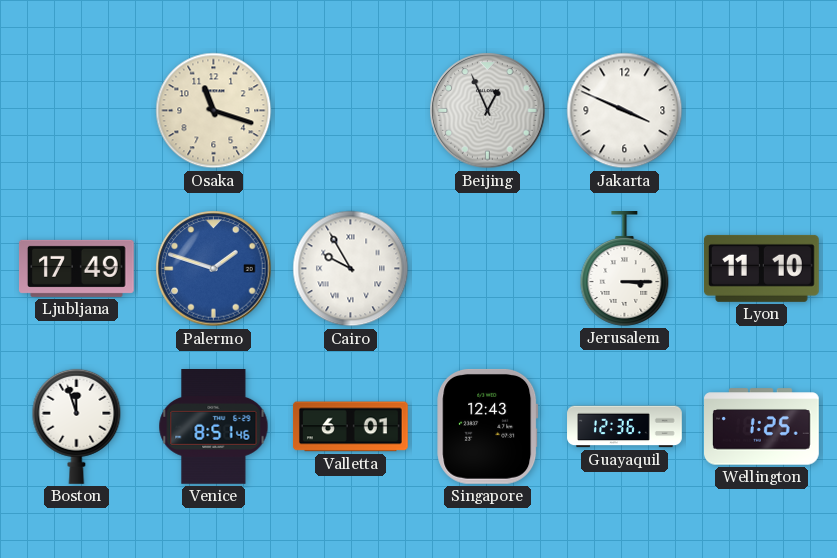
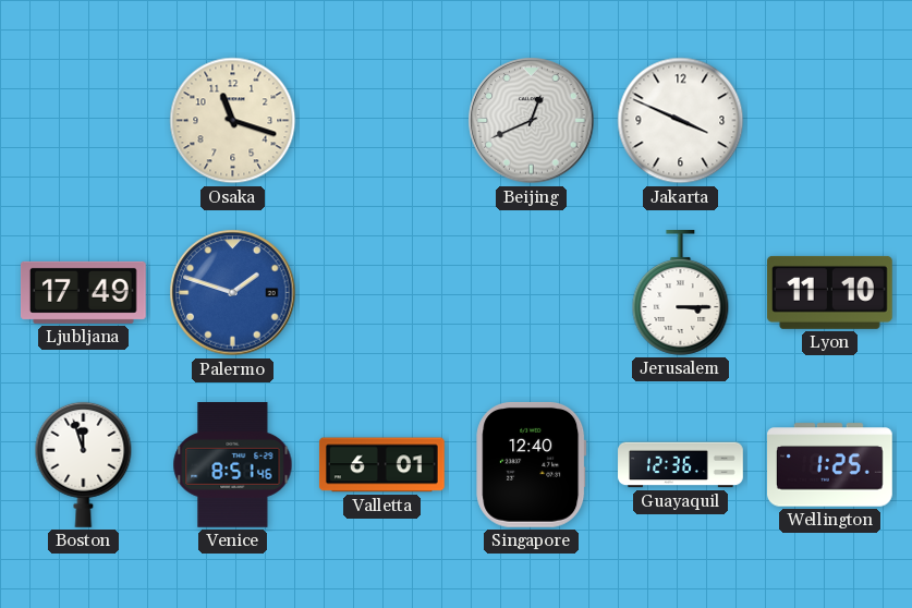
Beijing: 12:56 -> 12:41 (532, 121)
Cairo: 9:55 -> none (351, 269)
Singapore: 12:43 -> 12:40 (532, 464)
